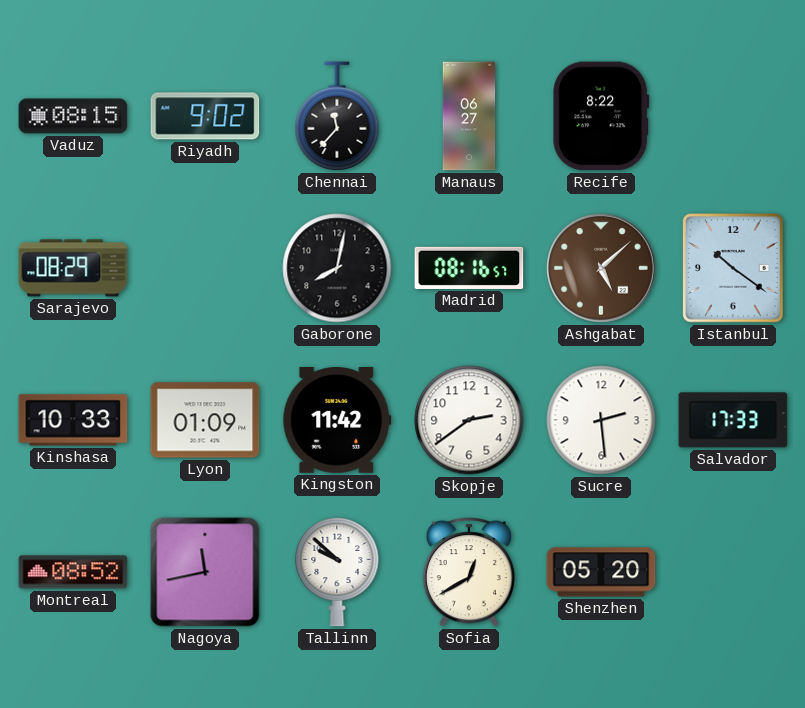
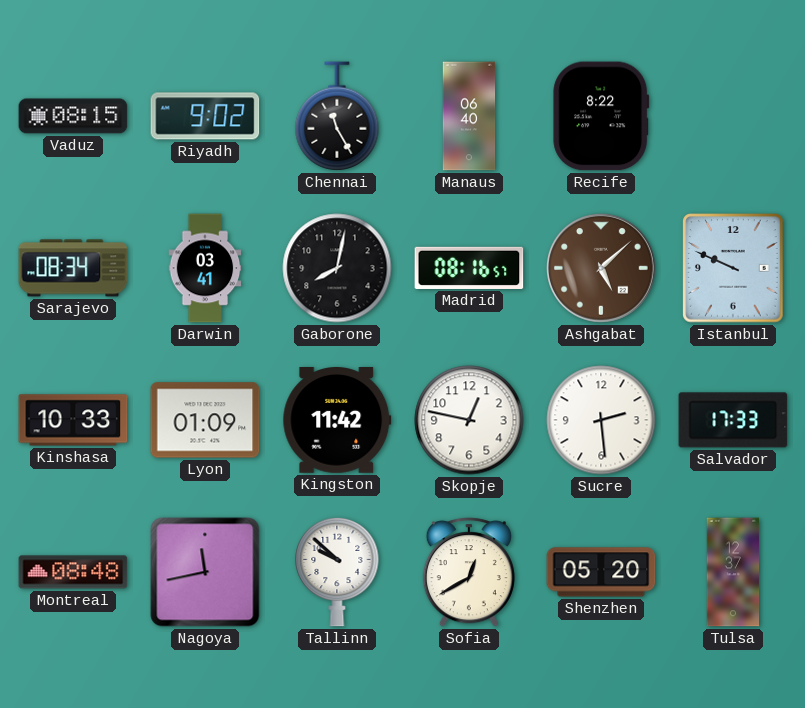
Chennai: 11:37 -> 11:25 (337, 116)
Manaus: 06:27 -> 06:40 (469, 116)
Sarajevo: 08:29 -> 08:34 (73, 268)
Darwin: none -> 03:41 (205, 268)
Istanbul: 10:21 -> 9:49 (733, 268)
Skopje: 2:39 -> 12:47 (469, 420)
Montreal: 08:52 -> 08:48 (73, 572)
Tulsa: none -> 12:37 (733, 572)
